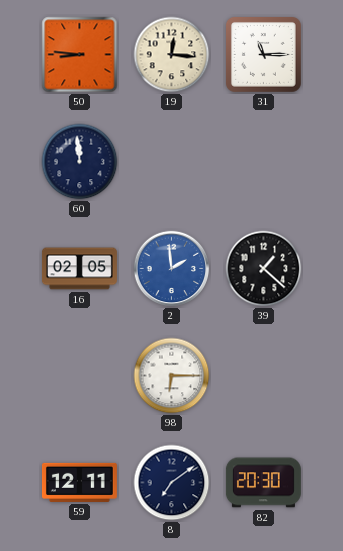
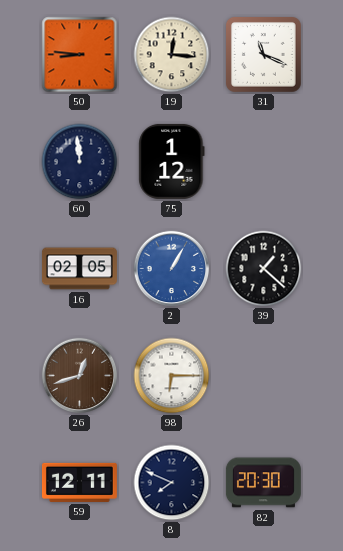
31: 11:15 -> 11:19 (263, 54)
75: none -> 1:12 (172, 161)
2: 1:59 -> 1:05 (172, 269)
26: none -> 12:42 (80, 376)
8: 7:09 -> 7:49 (172, 483)
